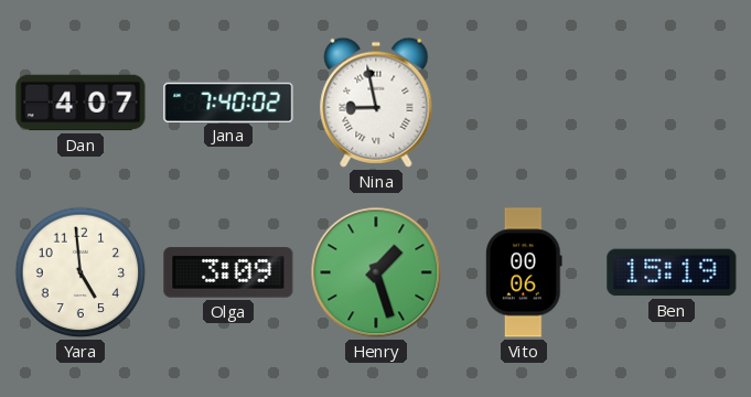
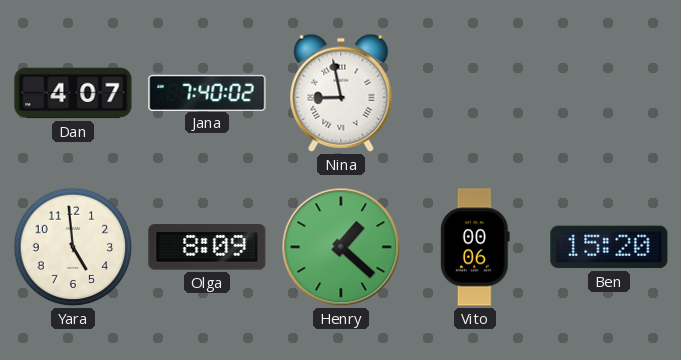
Olga: 3:09 -> 8:09 (207, 247)
Henry: 1:27 -> 1:22 (341, 247)
Ben: 15:19 -> 15:20 (609, 247)
